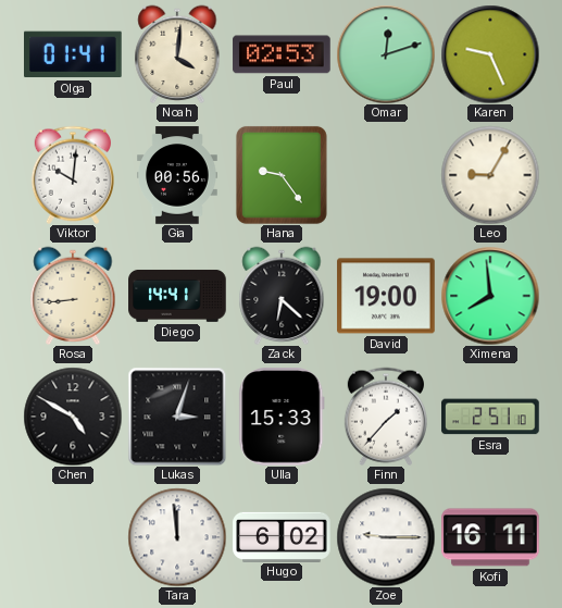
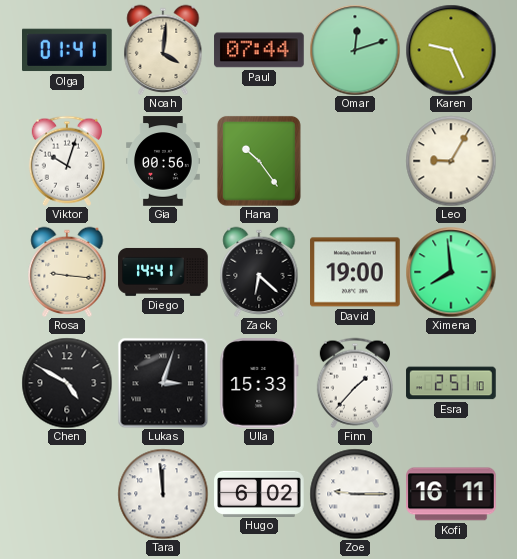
Paul: 02:53 -> 07:44 (259, 50)
Viktor: 10:01 -> 10:03 (67, 161)
Hana: 9:24 -> 10:24 (259, 161)
Rosa: 8:44 -> 9:16 (67, 272)
